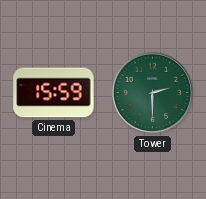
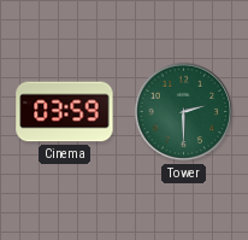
Cinema: 15:59 -> 03:59 (65, 112)
